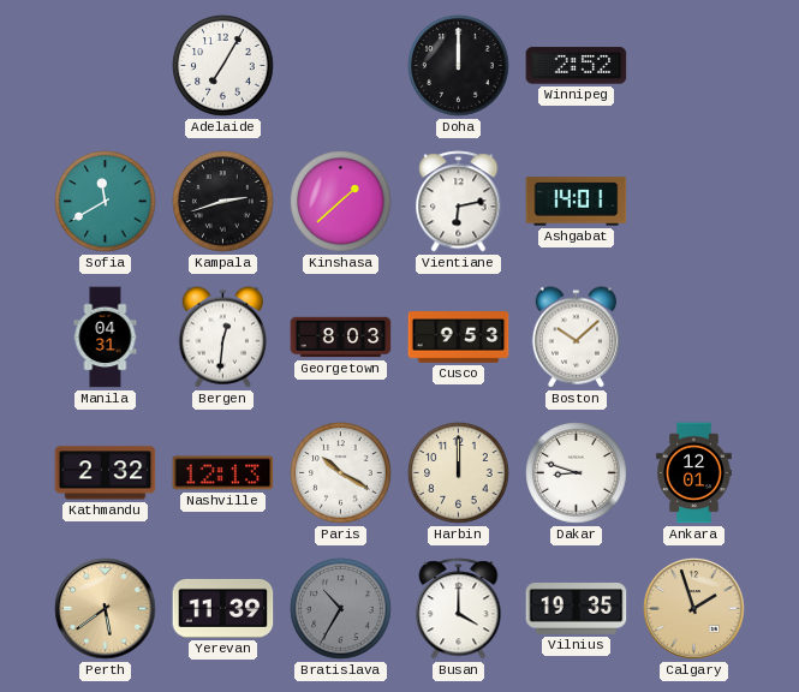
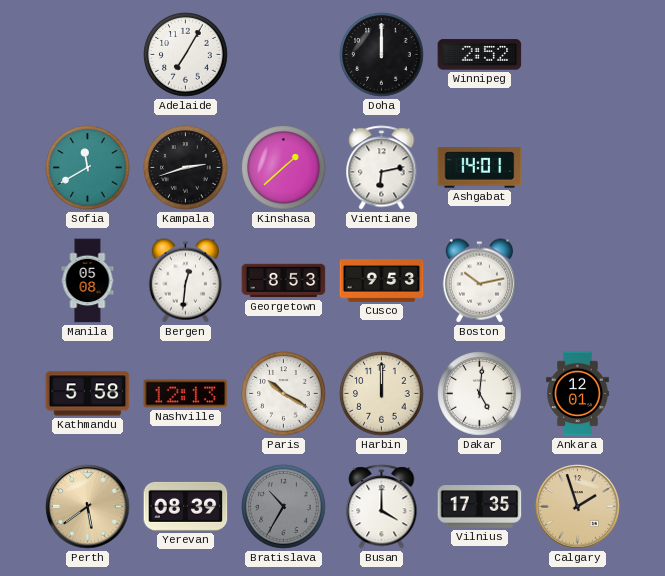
Manila: 04:31 -> 05:08 (88, 281)
Georgetown: 8:03 -> 8:53 (284, 281)
Boston: 10:08 -> 10:13 (479, 281)
Kathmandu: 2:32 -> 5:58 (88, 394)
Dakar: 8:48 -> 5:01 (480, 394)
Yerevan: 11:39 -> 08:39 (186, 506)
Vilnius: 19:35 -> 17:35 (480, 507)
